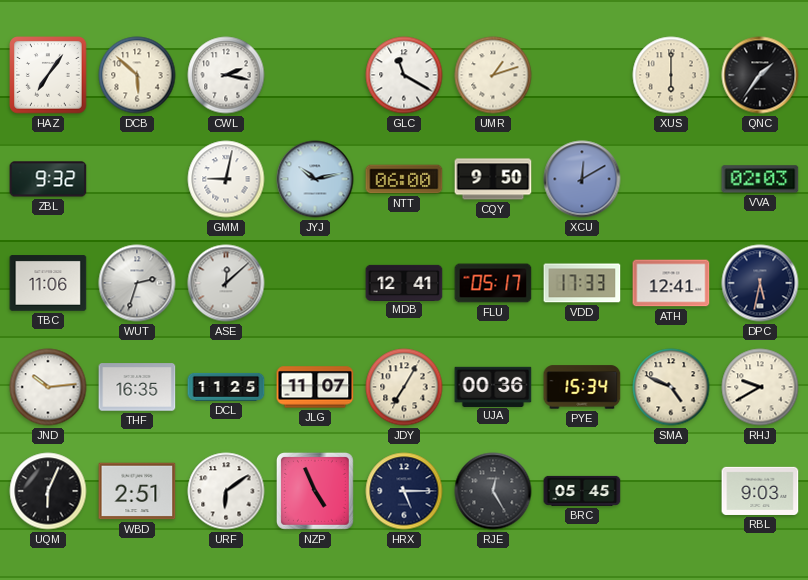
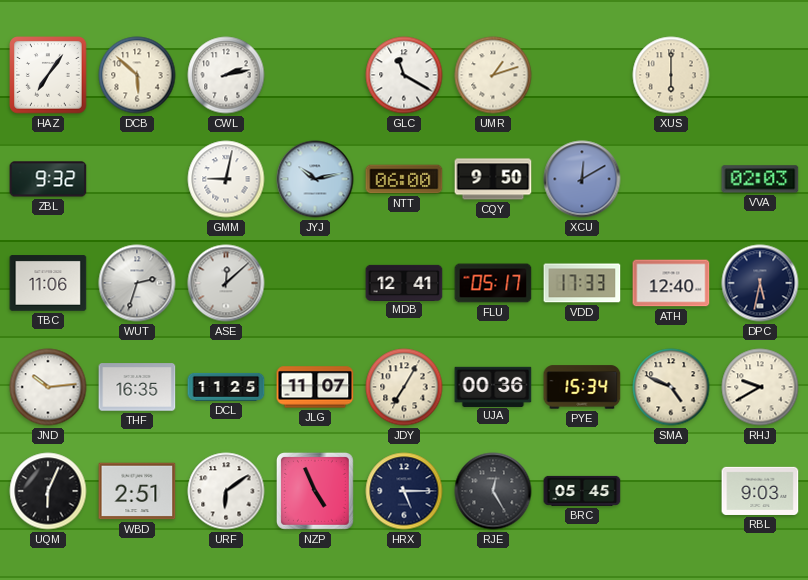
CWL: 2:17 -> 2:13 (226, 75)
QNC: 1:36 -> none (760, 75)
ATH: 12:41 -> 12:40 (671, 283)
